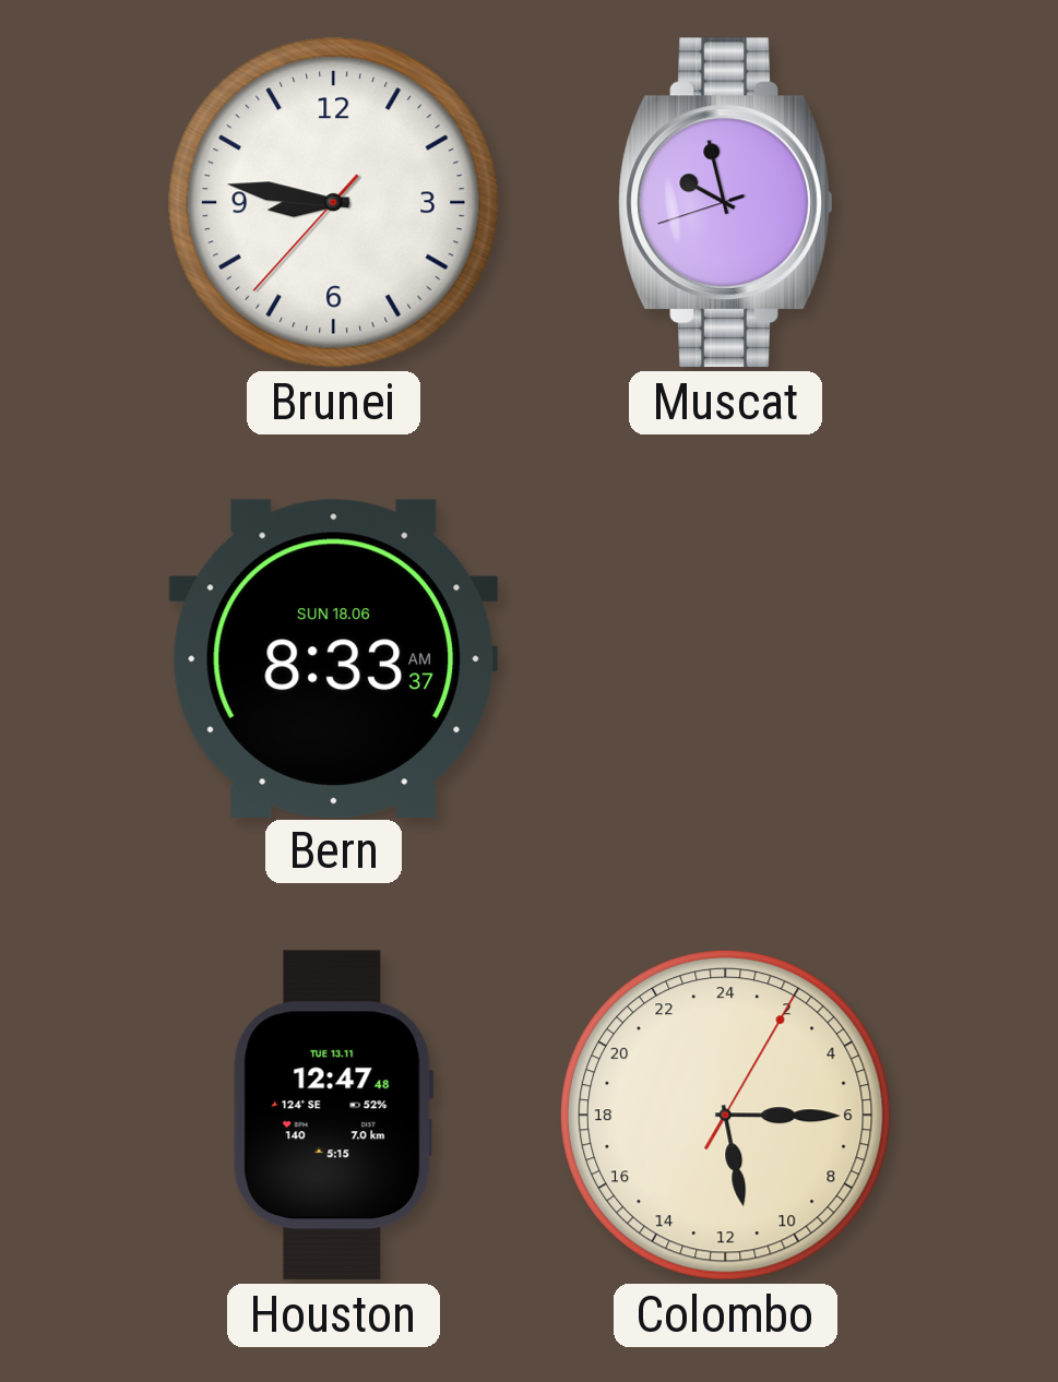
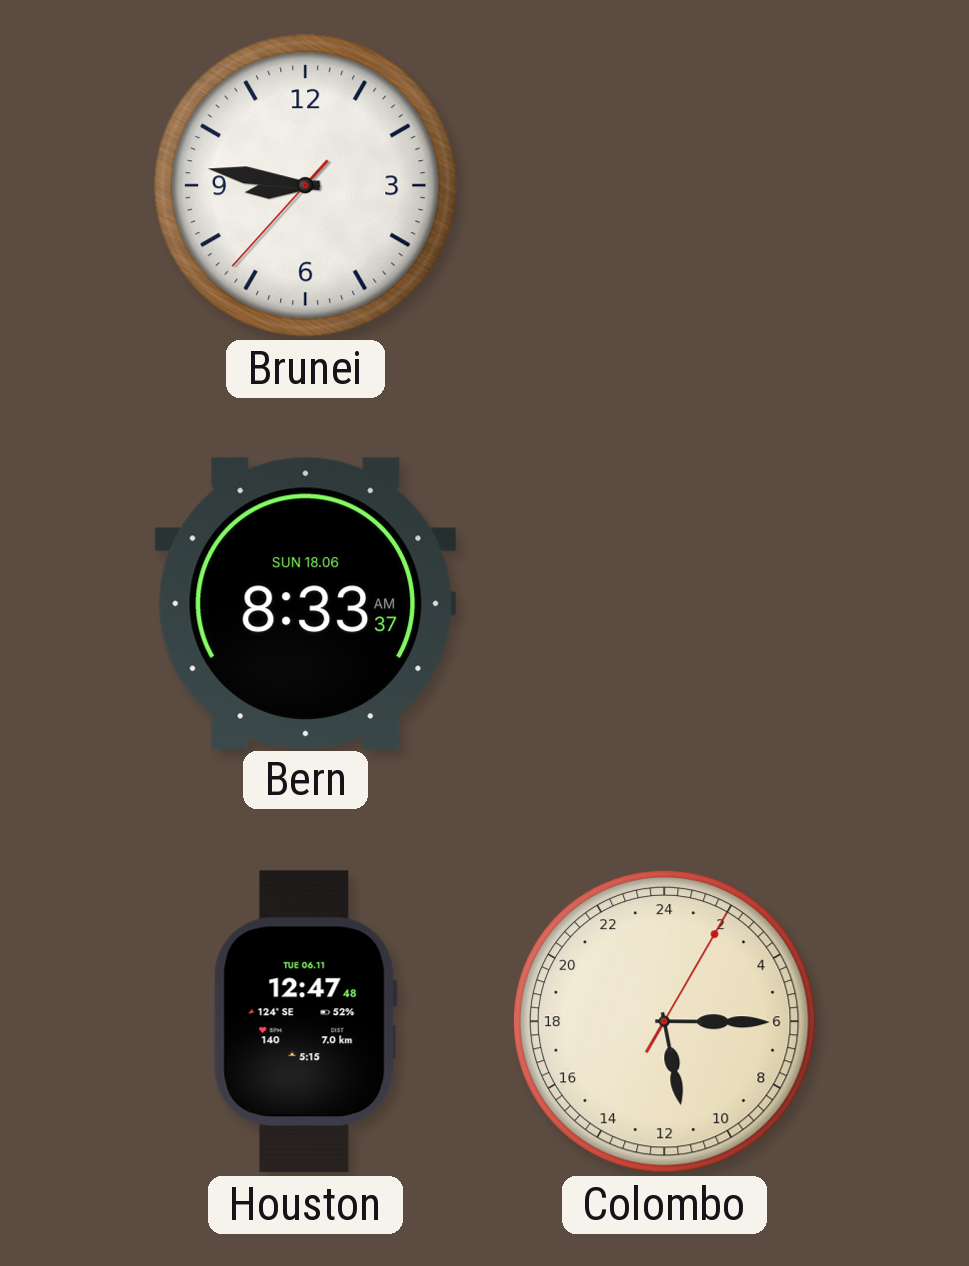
Muscat: 9:57 -> none (726, 203)
Houston date: TUE 13.11 -> TUE 06.11 (305, 1022)
